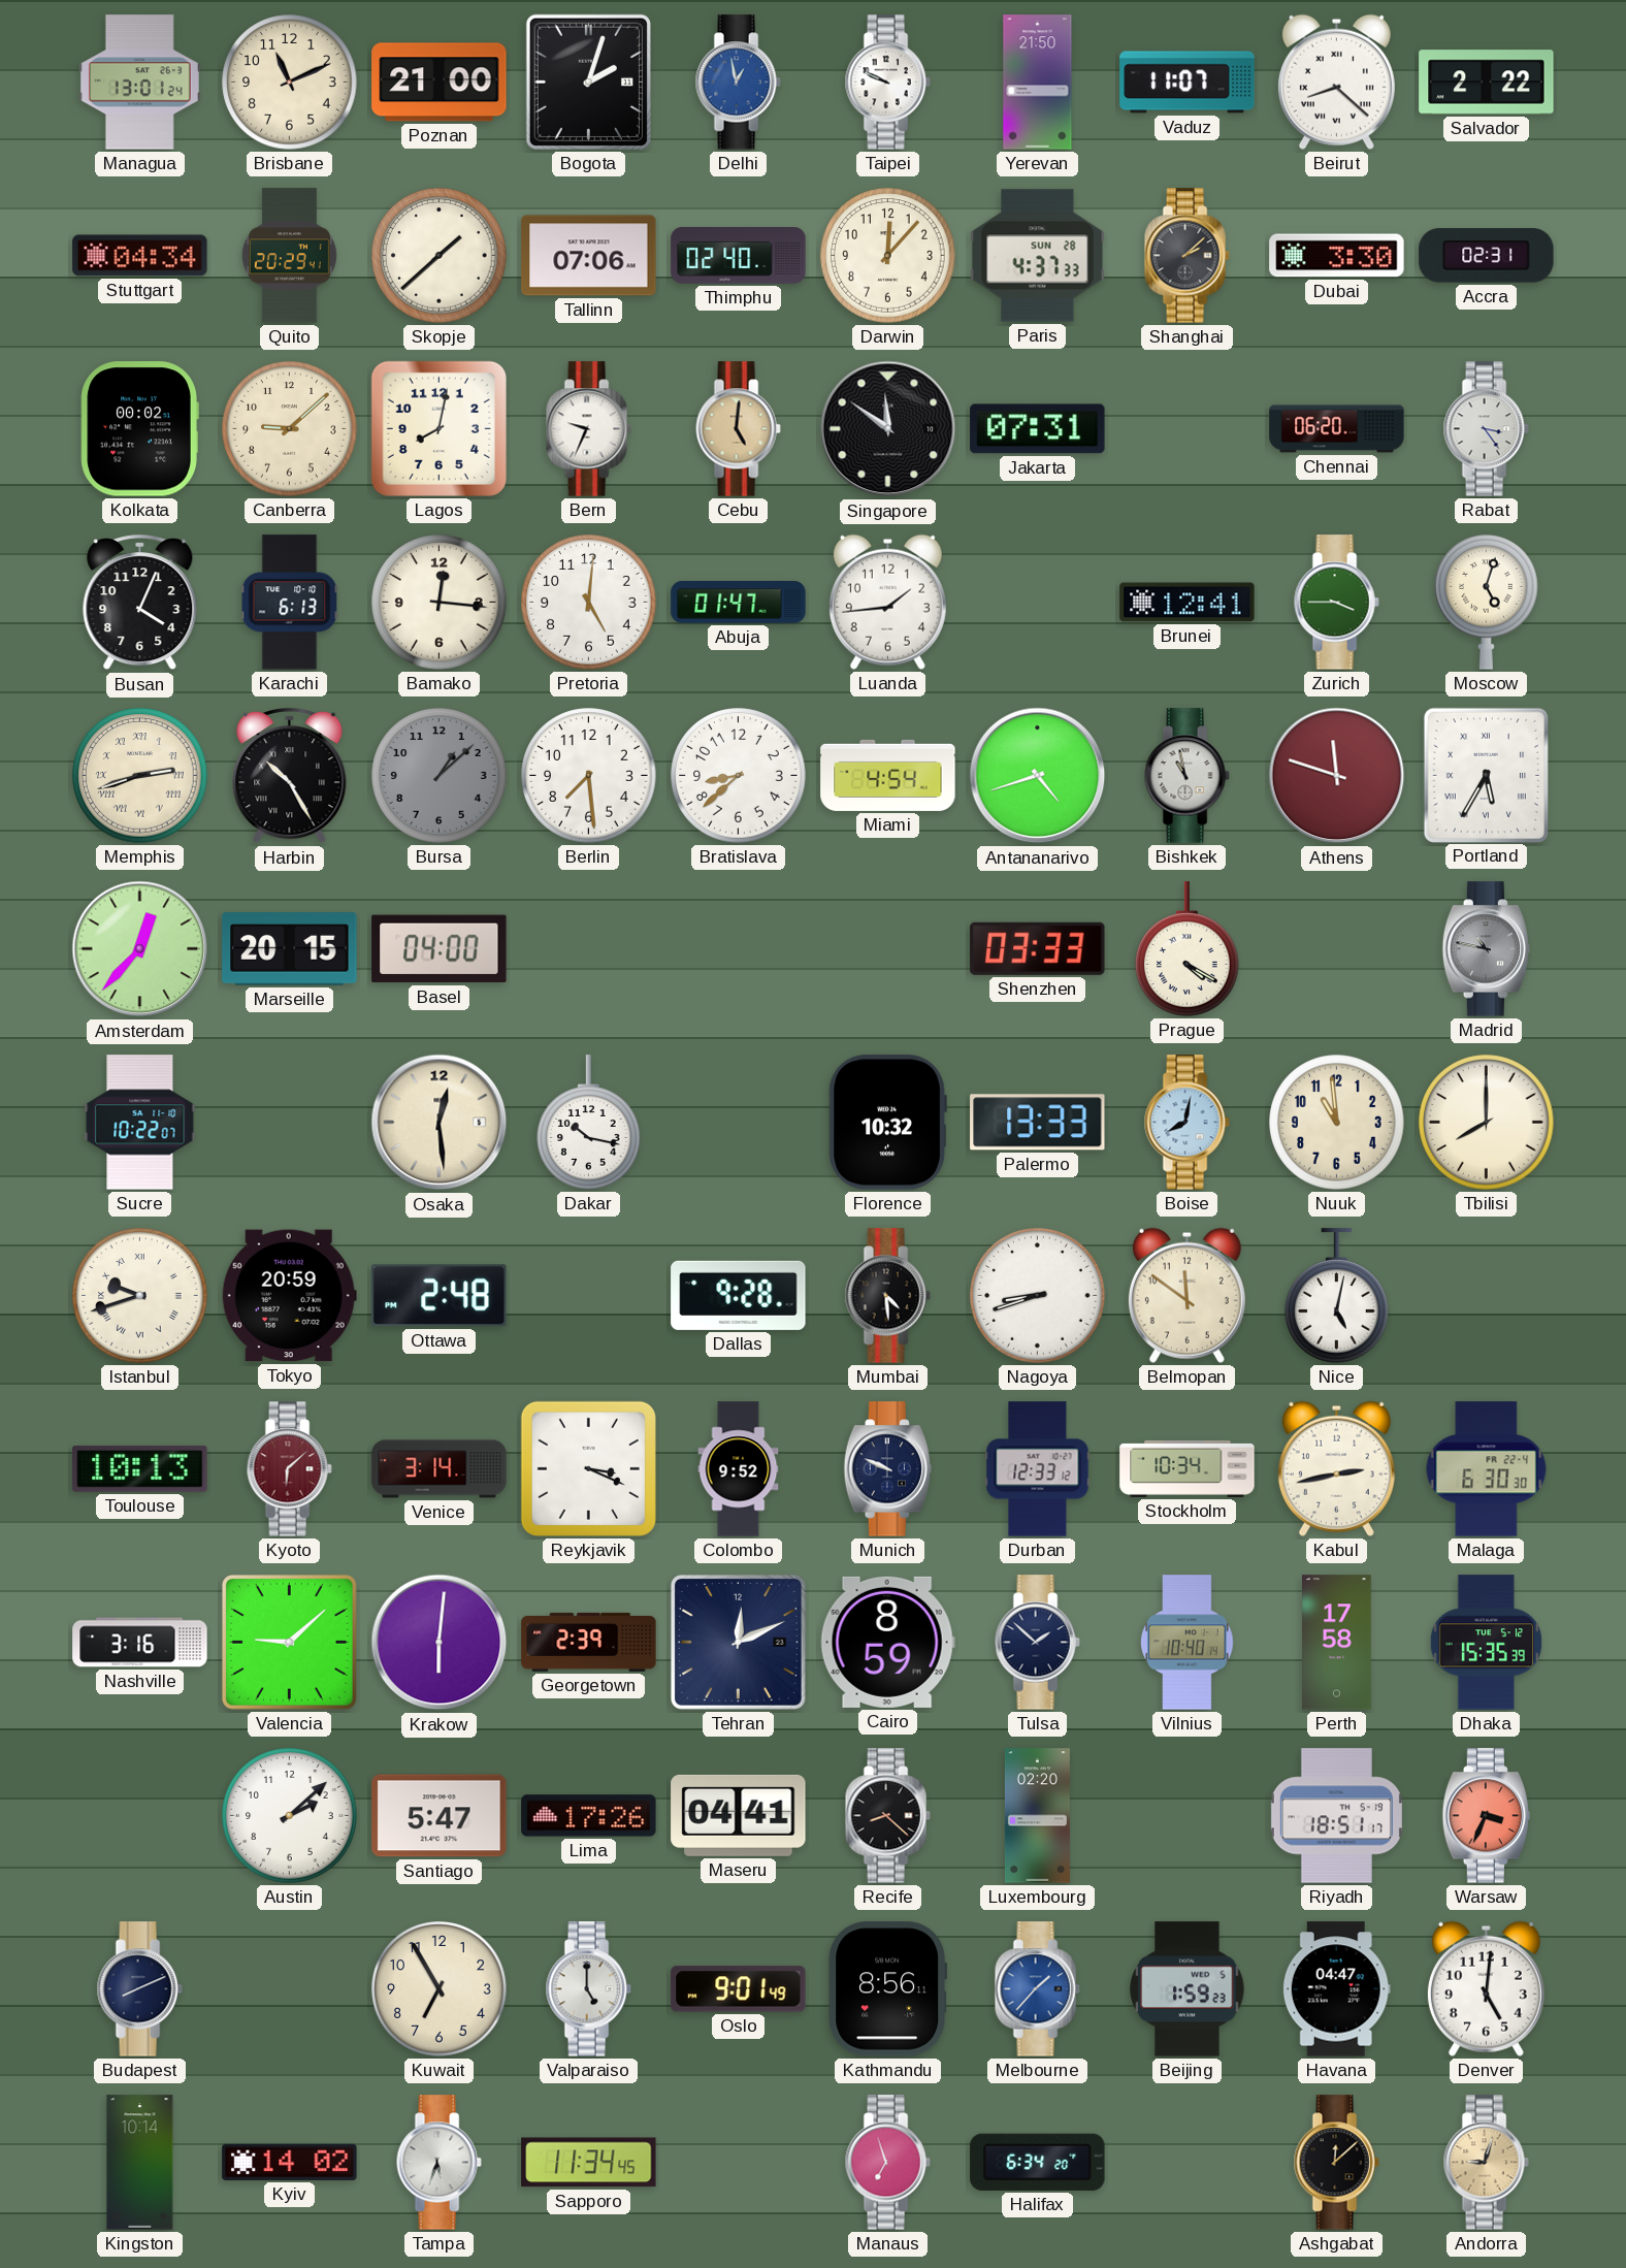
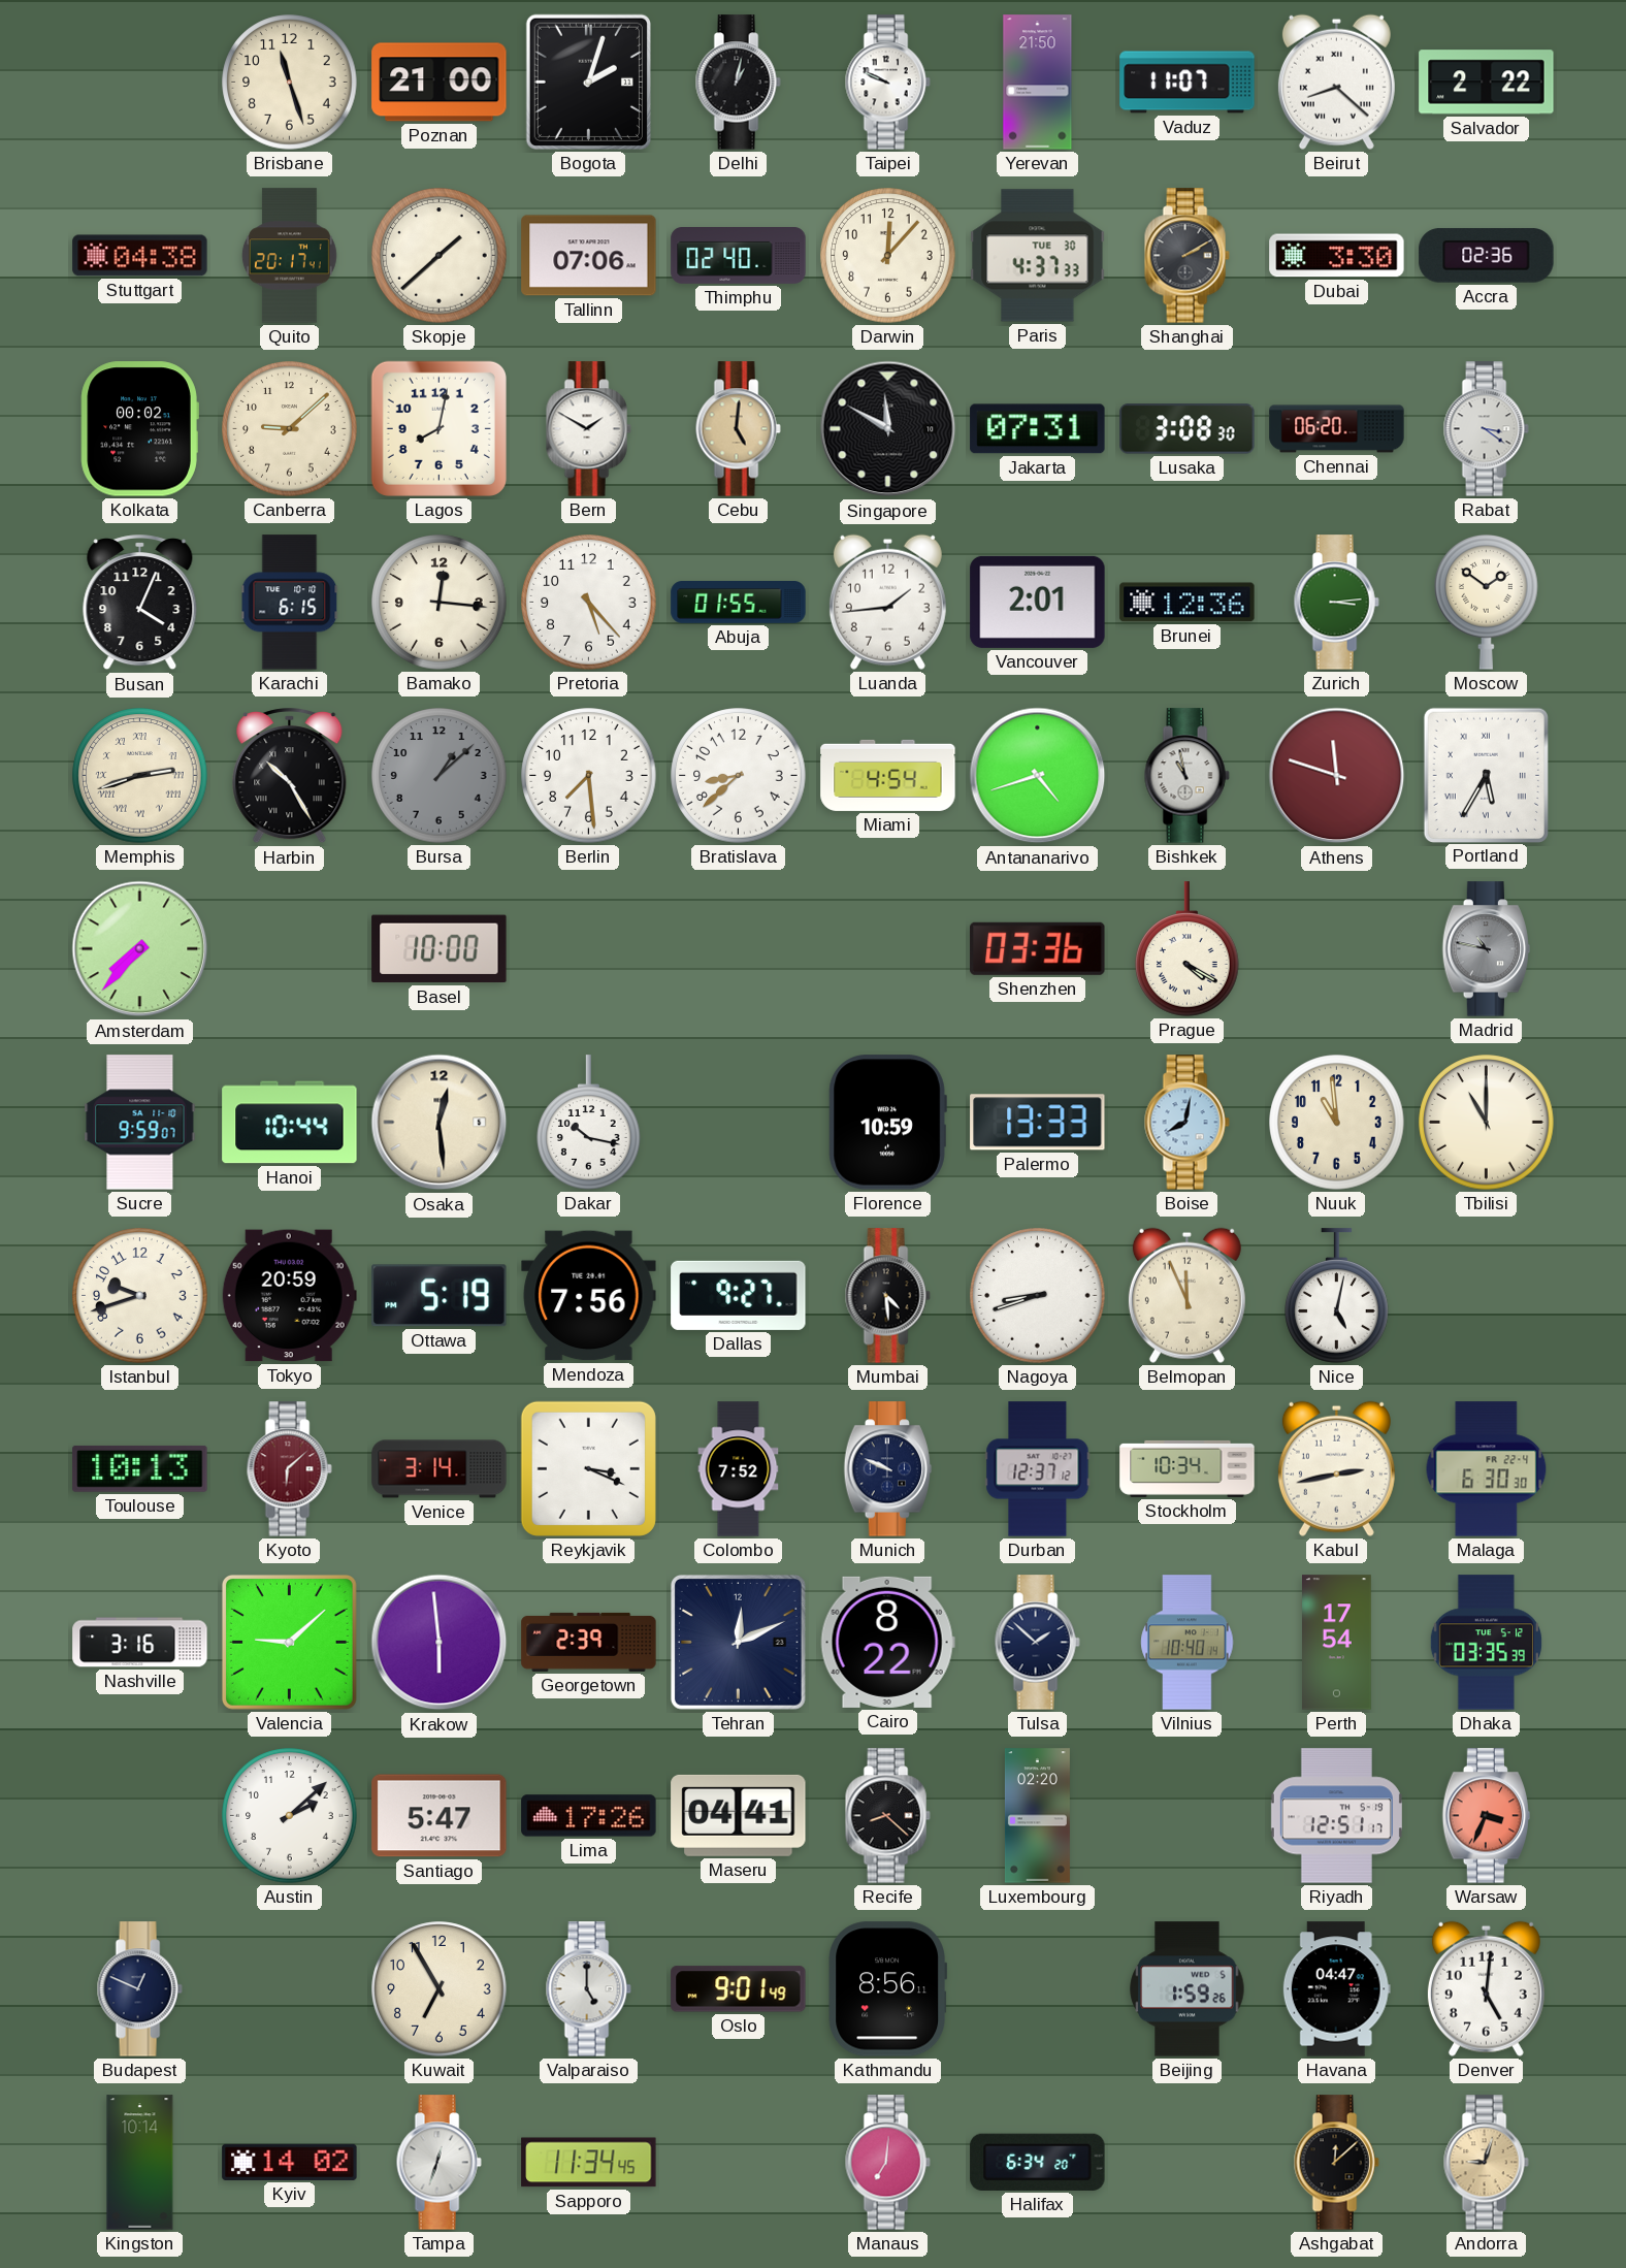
Managua: 13:01 -> none (139, 83)
Brisbane: 11:11 -> 11:27 (290, 83)
Delhi: 12:58 -> 1:02 (738, 83)
Delhi dial: blue -> black (738, 83)
Stuttgart: 04:34 -> 04:38 (140, 256)
Quito: 20:29 -> 20:17 (289, 256)
Paris date: SUN 28 -> TUE 30 (1038, 256)
Shanghai: 2:08 -> 2:10 (1186, 256)
Accra: 02:31 -> 02:36 (1487, 256)
Bern: 9:34 -> 1:50 (588, 429)
Singapore: 11:51 -> 11:50 (888, 429)
Lusaka: none -> 3:08 (1188, 429)
Rabat: 3:24 -> 3:21 (1486, 429)
Karachi: 6:13 -> 6:15 (290, 603)
Pretoria: 5:01 -> 5:23 (589, 603)
Abuja: 01:47 -> 01:55 (739, 603)
Vancouver: none -> 2:01 (1038, 602)
Brunei: 12:41 -> 12:36 (1188, 603)
Zurich: 3:45 -> 3:14 (1336, 603)
Moscow: 5:03 -> 1:51 (1487, 603)
Amsterdam: 12:37 -> 7:37 (140, 949)
Marseille: 20:15 -> none (290, 949)
Basel: 04:00 -> 10:00 (440, 949)
Shenzhen: 03:33 -> 03:36 (1038, 948)
Sucre: 10:22 -> 9:59 (140, 1123)
Hanoi: none -> 10:44 (290, 1123)
Florence: 10:32 -> 10:59 (887, 1123)
Tbilisi: 8:00 -> 11:00 (1487, 1123)
Istanbul numerals: Roman -> Arabic (140, 1296)
Ottawa: 2:48 -> 5:19 (440, 1296)
Mendoza: none -> 7:56 (589, 1296)
Dallas: 9:28 -> 9:27 (739, 1295)
Belmopan: 11:51 -> 11:56 (1186, 1295)
Colombo: 9:52 -> 7:52 (739, 1469)
Durban: 12:33 -> 12:37 (1038, 1469)
Krakow: 6:01 -> 5:59 (440, 1643)
Cairo: 8:59 -> 8:22 (887, 1642)
Perth: 17:58 -> 17:54 (1337, 1643)
Dhaka: 15:35 -> 03:35 (1486, 1643)
Riyadh: 18:51 -> 12:51 (1336, 1816)
Budapest: 8:11 -> 12:49 (139, 1989)
Melbourne: 1:37 -> none (1037, 1989)
Beijing: 1:59:23 -> 1:59:26 (1188, 1989)
Tampa: 5:33 -> 12:33 (438, 2163)
Manaus: 6:57 -> 7:01 (887, 2163)
